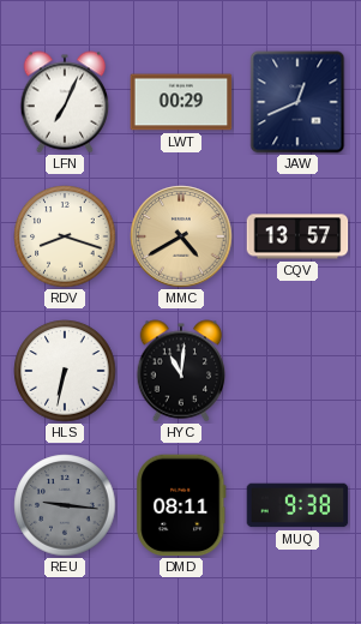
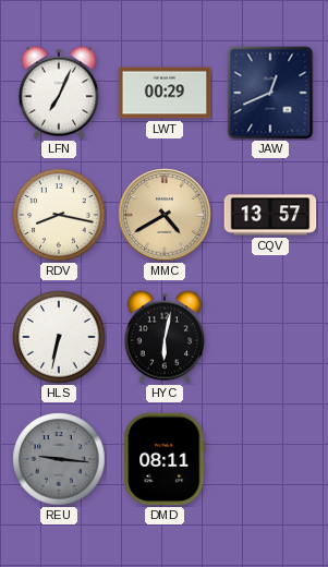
RDV: 8:18 -> 8:17 (59, 215)
HYC: 11:01 -> 6:02 (165, 337)
MUQ: 9:38 -> none (297, 505)
